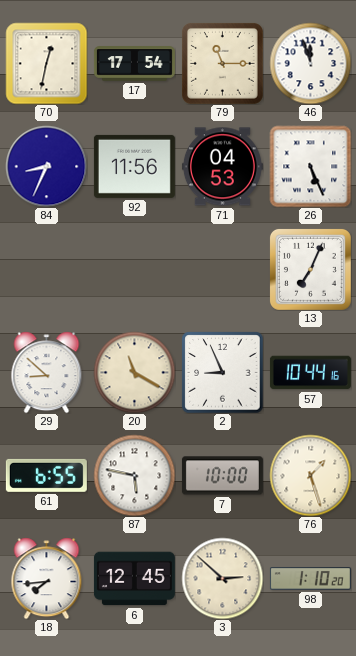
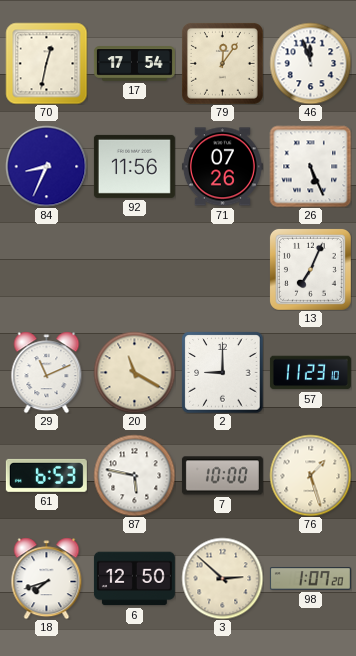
79: 11:15 -> 12:06 (222, 63)
71: 04:53 -> 07:26 (222, 167)
29: 8:52 -> 11:11 (47, 372)
2: 8:56 -> 9:00 (222, 372)
57: 10:44 -> 11:23 (310, 373)
61: 6:55 -> 6:53 (46, 475)
18: 7:44 -> 7:42 (47, 578)
6: 12:45 -> 12:50 (134, 579)
98: 1:10 -> 1:07 (310, 579)
